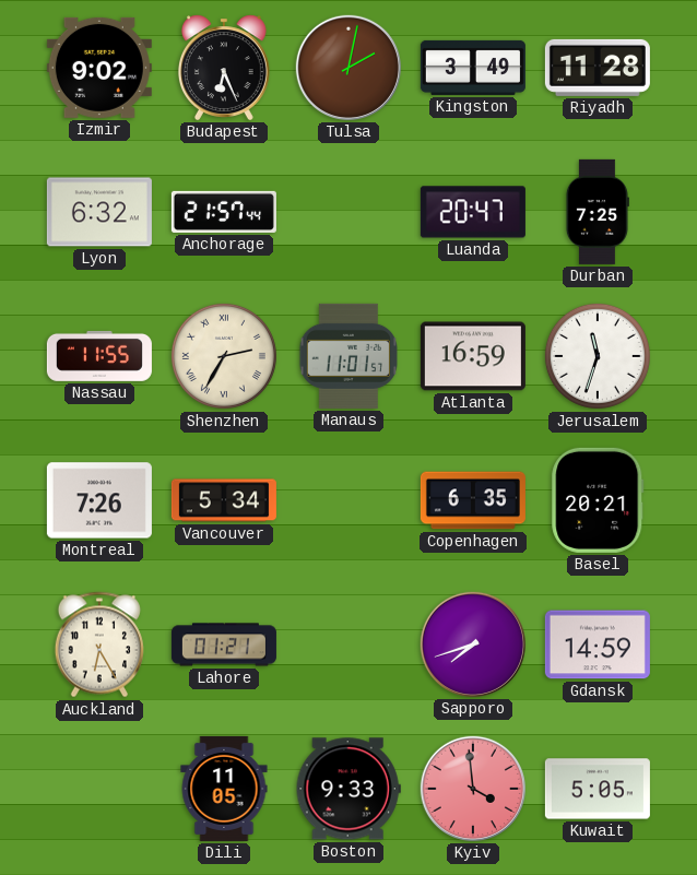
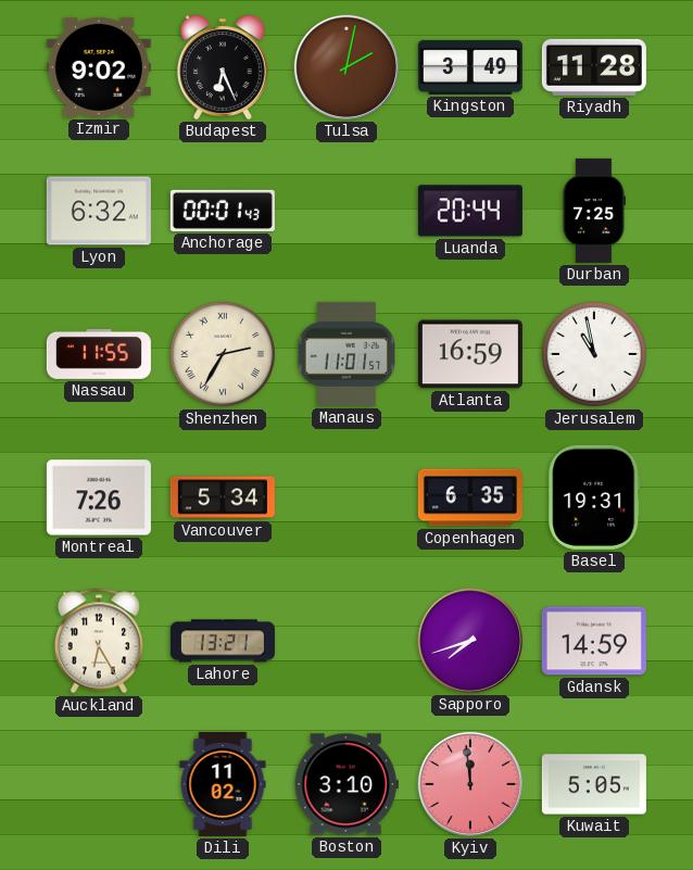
Anchorage: 21:57 -> 00:01 (223, 211)
Luanda: 20:47 -> 20:44 (470, 211)
Jerusalem: 11:33 -> 10:58 (594, 354)
Basel: 20:21 -> 19:31 (594, 497)
Lahore: 01:21 -> 13:21 (223, 641)
Dili: 11:05 -> 11:02 (223, 784)
Boston: 9:33 -> 3:10 (346, 784)
Kyiv: 3:59 -> 11:59 (470, 784)
